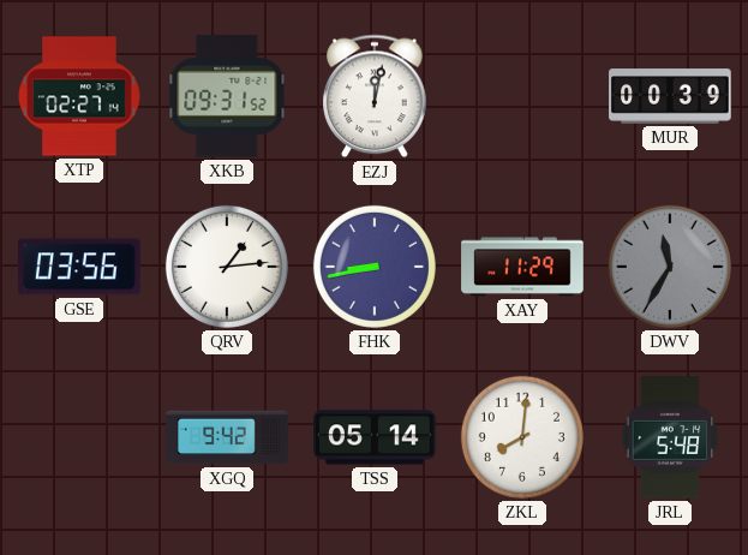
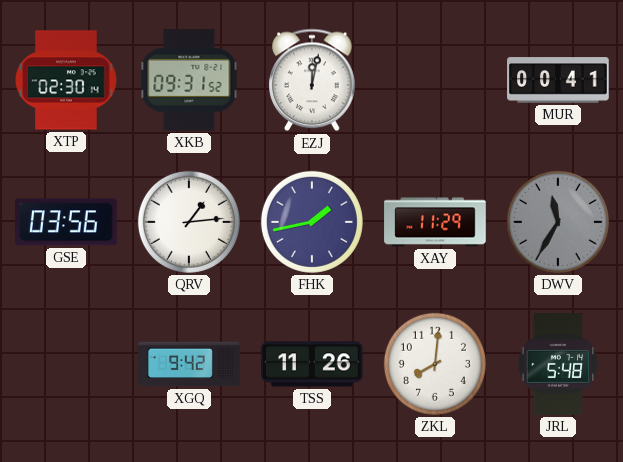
XTP: 02:27 -> 02:30 (66, 80)
MUR: 00:39 -> 00:41 (558, 80)
FHK: 8:43 -> 1:43 (312, 222)
TSS: 05:14 -> 11:26 (312, 364)
